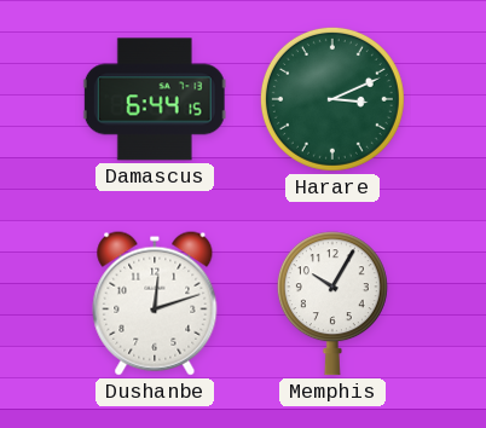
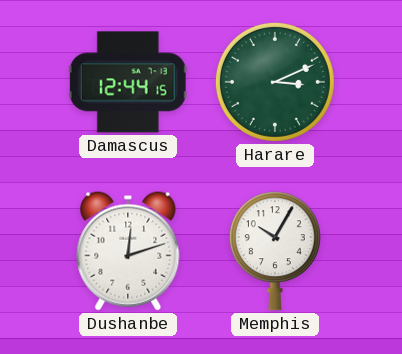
Damascus: 6:44 -> 12:44 (128, 82)
